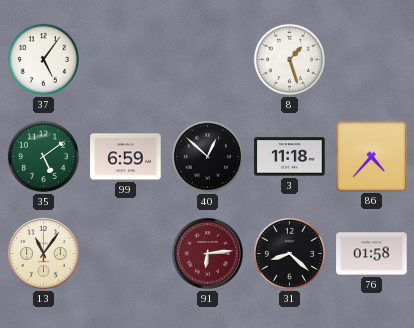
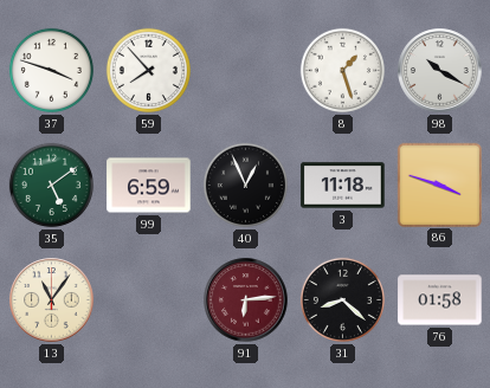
37: 5:06 -> 3:48 (51, 70)
59: none -> 7:53 (148, 70)
98: none -> 10:20 (440, 71)
40: 12:52 -> 12:56 (245, 185)
86: 4:37 -> 3:48 (439, 185)
